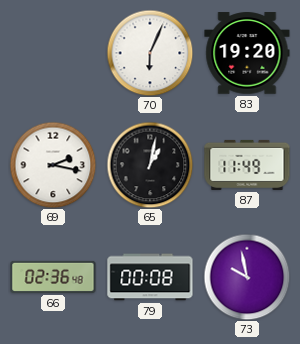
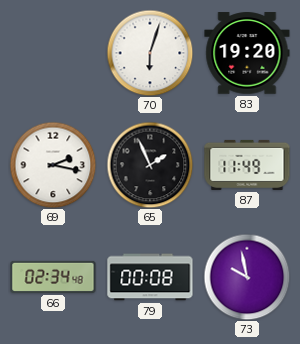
70: 6:04 -> 6:03 (150, 53)
65: 1:02 -> 1:56 (150, 165)
66: 02:36 -> 02:34 (53, 277)
